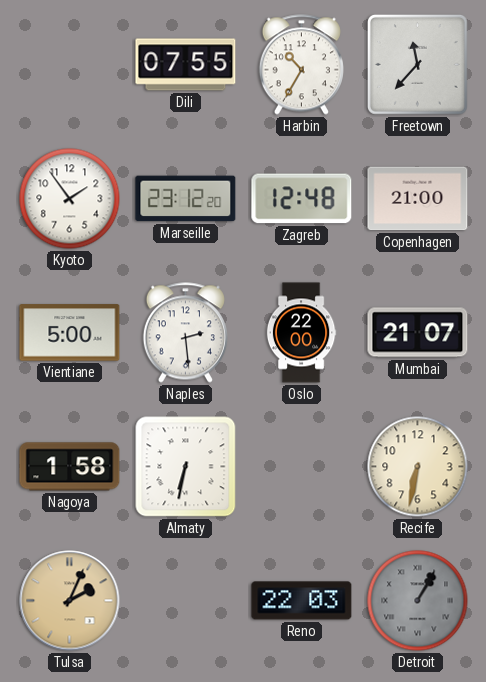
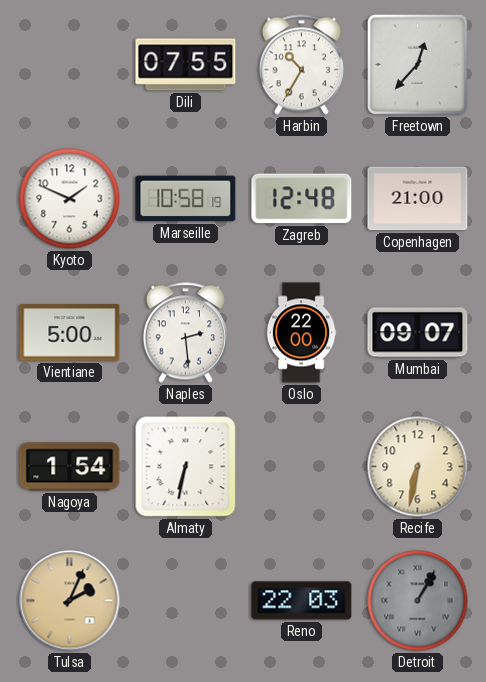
Freetown: 11:37 -> 12:37 (417, 64)
Kyoto: 1:54 -> 1:49 (70, 199)
Marseille: 23:12 -> 10:58 (186, 199)
Mumbai: 21:07 -> 09:07 (418, 333)
Nagoya: 1:58 -> 1:54 (70, 467)
